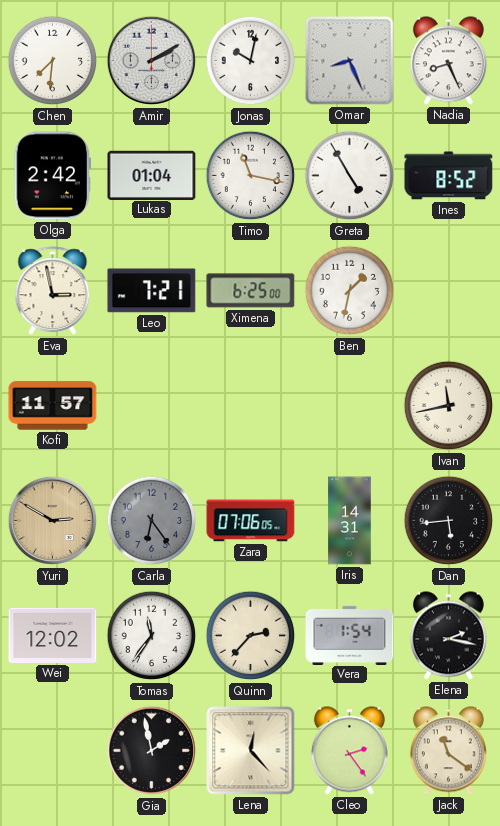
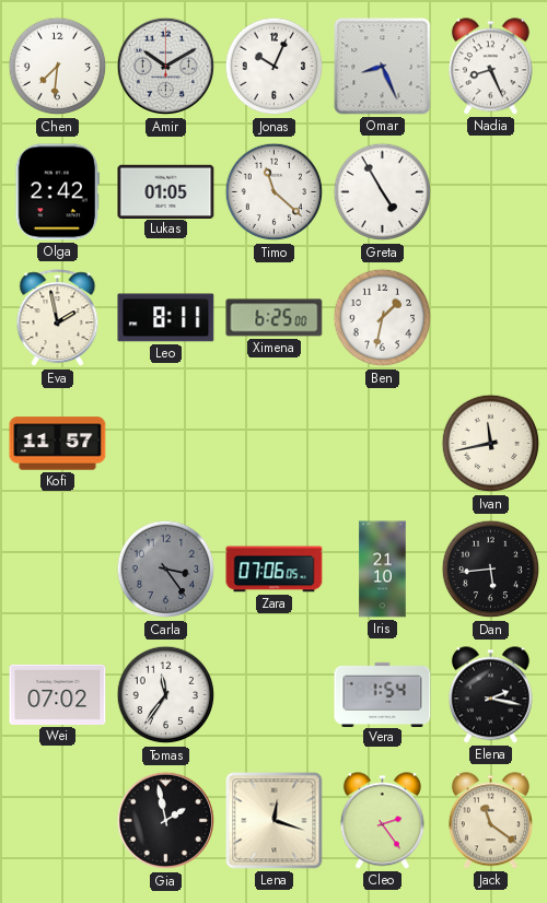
Amir: 2:10 -> 10:10 (166, 67)
Jonas: 10:02 -> 10:04 (275, 67)
Lukas: 01:04 -> 01:05 (166, 191)
Timo: 11:17 -> 11:22 (275, 192)
Ines: 8:52 -> none (449, 176)
Eva: 2:58 -> 1:58 (58, 318)
Leo: 7:21 -> 8:11 (166, 318)
Yuri: 2:50 -> none (53, 521)
Carla: 6:24 -> 3:24 (166, 570)
Iris: 14:31 -> 21:10 (383, 570)
Wei: 12:02 -> 07:02 (58, 694)
Quinn: 2:37 -> none (251, 636)
Lena: 12:23 -> 12:18 (275, 821)
